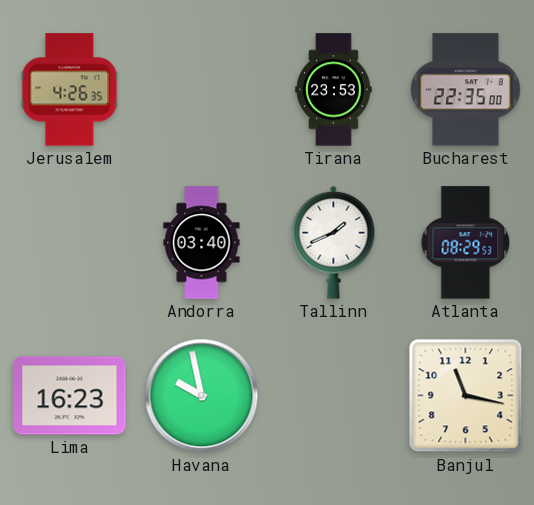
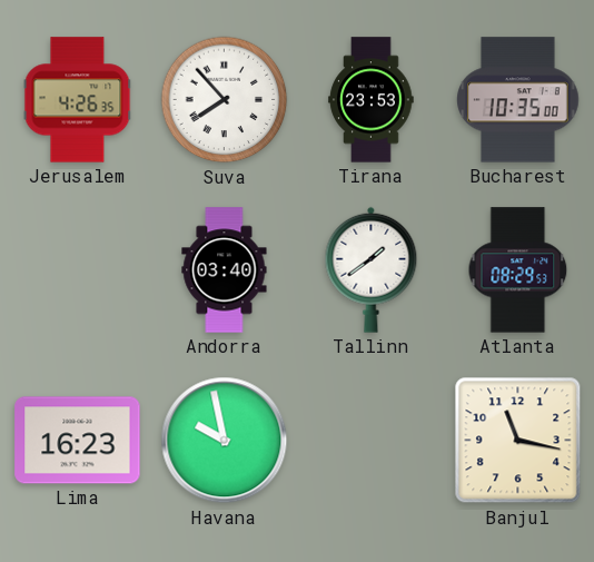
Suva: none -> 7:53 (225, 100)
Bucharest: 22:35 -> 10:35 (518, 100)
Tallinn: 1:41 -> 1:39 (372, 269)
